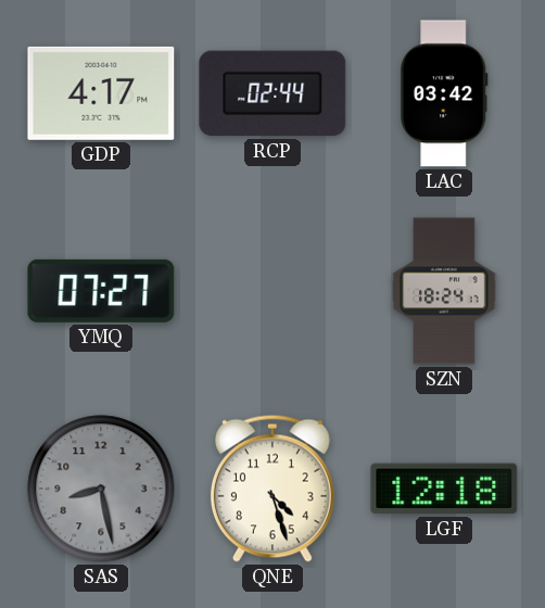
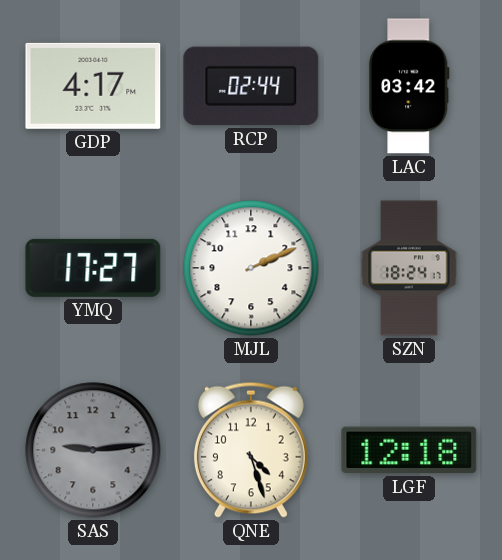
YMQ: 07:27 -> 17:27 (93, 268)
MJL: none -> 2:11 (251, 268)
SAS: 8:28 -> 9:14 (93, 450)
